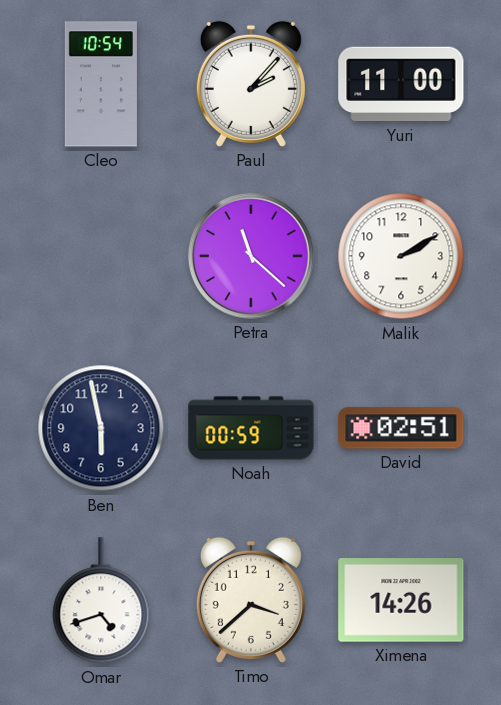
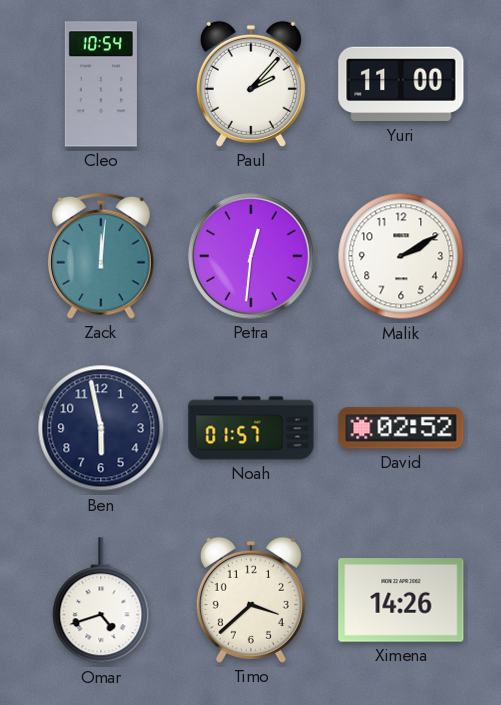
Zack: none -> 12:01 (102, 256)
Petra: 11:22 -> 12:31 (251, 256)
Noah: 00:59 -> 01:57 (251, 428)
David: 02:51 -> 02:52 (401, 428)
